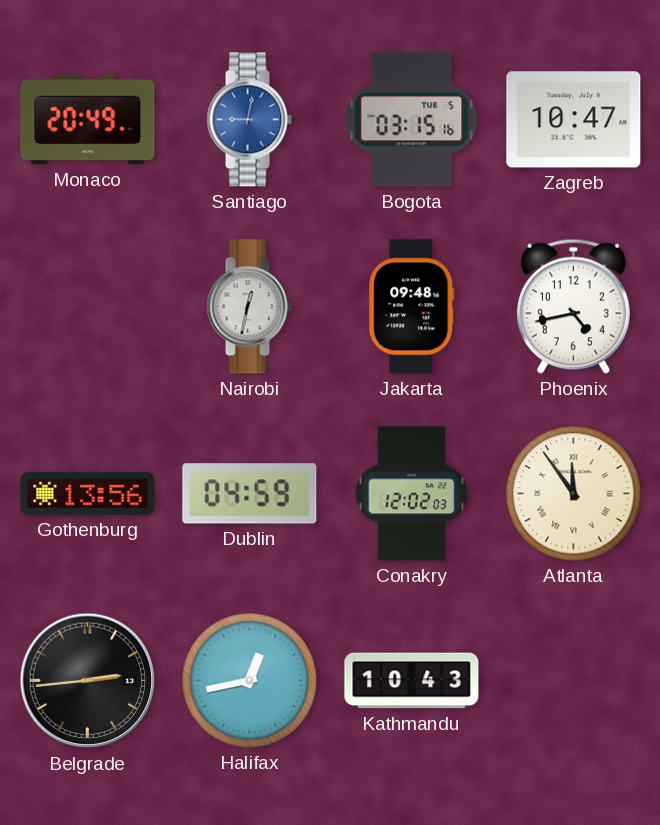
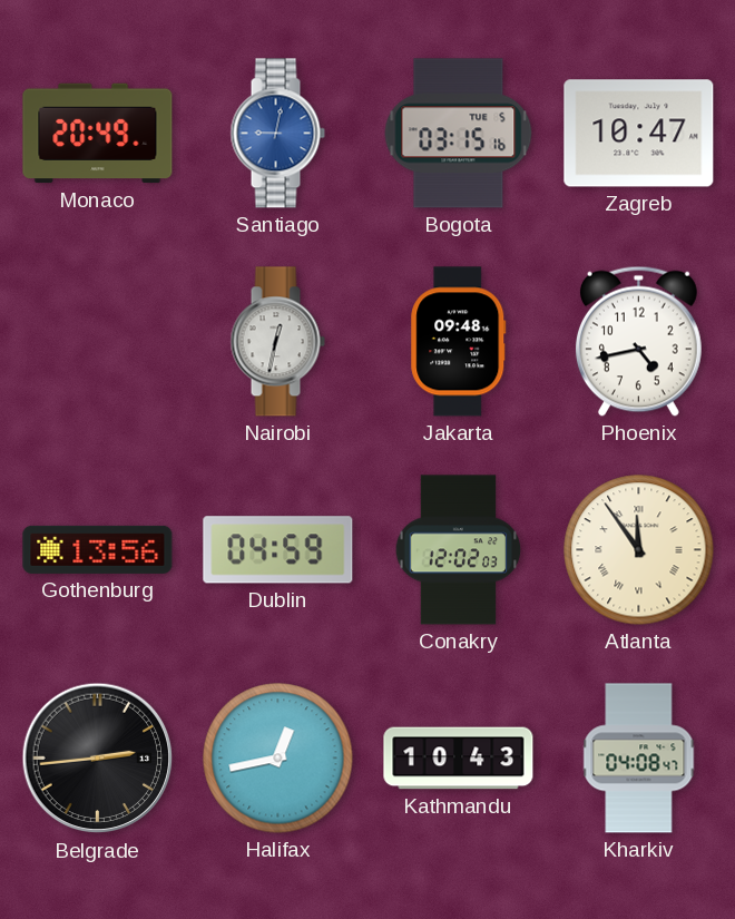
Kharkiv: none -> 04:08 (639, 759)
